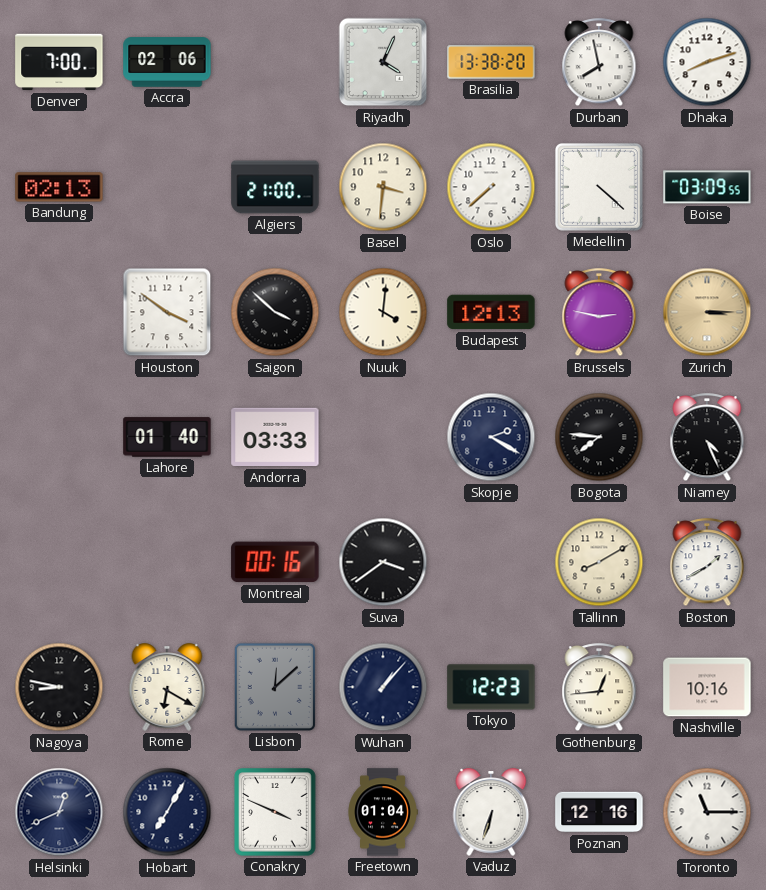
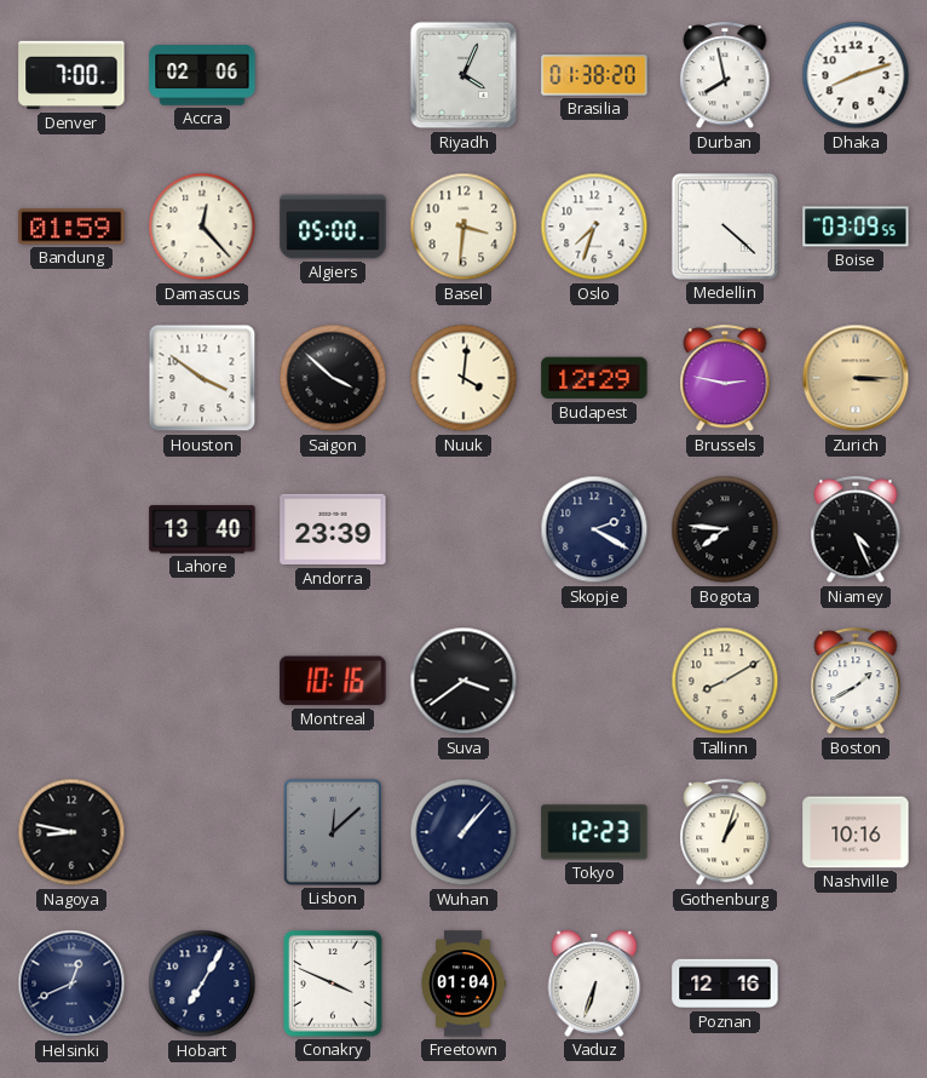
Brasilia: 13:38 -> 01:38 (594, 75)
Bandung: 02:13 -> 01:59 (71, 227)
Damascus: none -> 12:23 (202, 227)
Algiers: 21:00 -> 05:00 (333, 227)
Oslo: 7:38 -> 7:33 (594, 227)
Budapest: 12:13 -> 12:29 (594, 378)
Lahore: 01:40 -> 13:40 (202, 529)
Andorra: 03:33 -> 23:39 (333, 529)
Montreal: 00:16 -> 10:16 (333, 681)
Rome: 6:20 -> none (167, 687)
Gothenburg: 12:44 -> 1:03 (725, 833)
Toronto: 11:15 -> none (707, 812)
